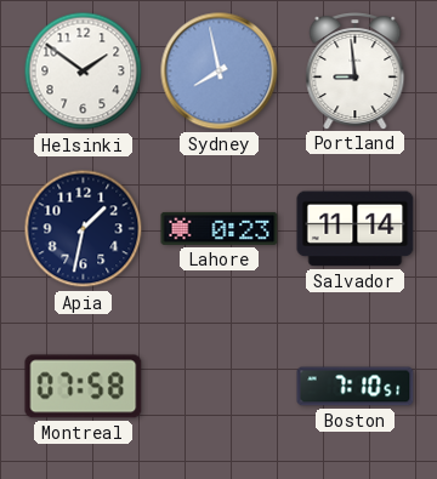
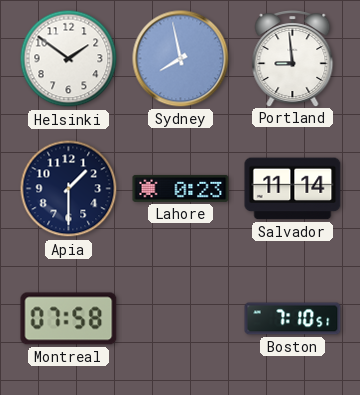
Apia: 1:32 -> 1:30 (69, 189)
